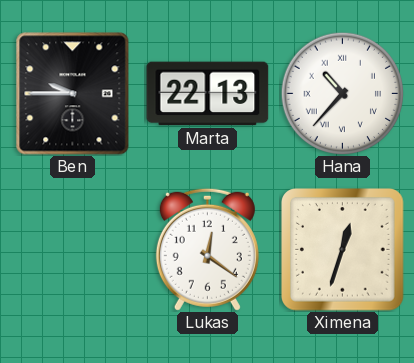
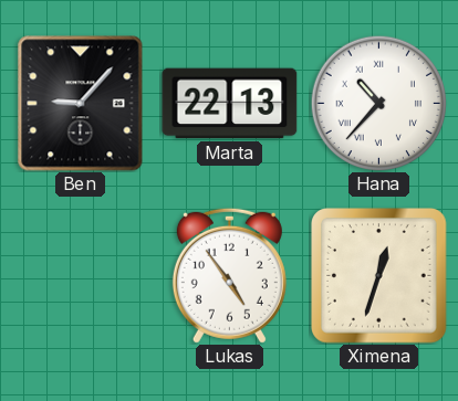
Ben: 9:45 -> 9:07 (81, 104)
Lukas: 12:21 -> 4:54 (229, 275)
